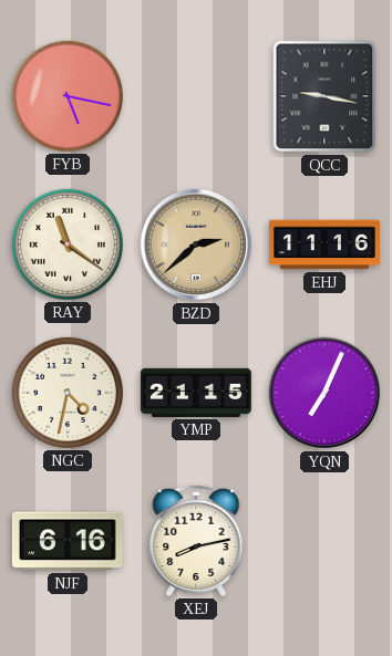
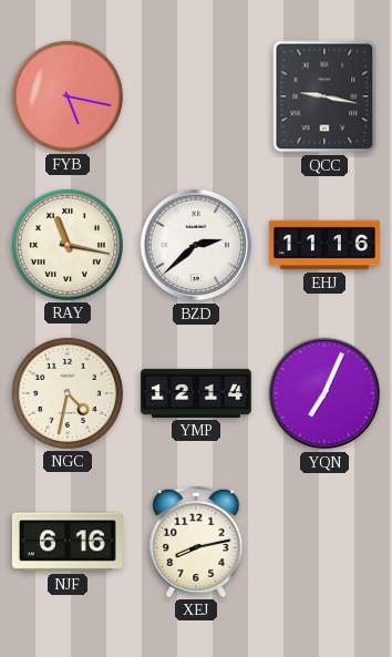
RAY: 11:21 -> 11:17 (68, 245)
BZD dial: champagne -> white (196, 245)
YMP: 21:15 -> 12:14 (196, 393)
